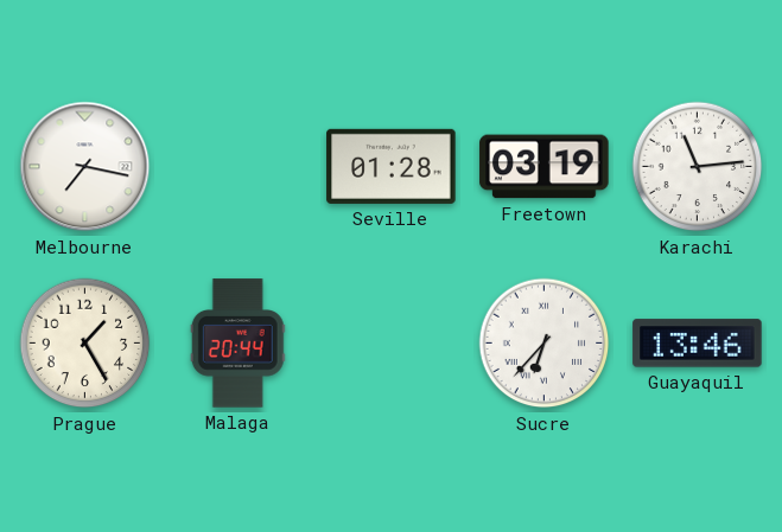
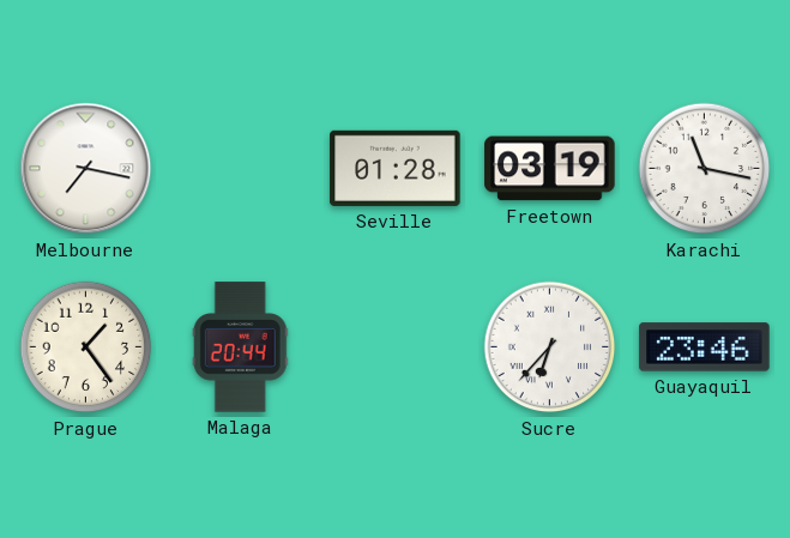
Karachi: 11:14 -> 11:17 (705, 169)
Prague: 1:25 -> 1:24 (86, 347)
Guayaquil: 13:46 -> 23:46 (705, 347)
